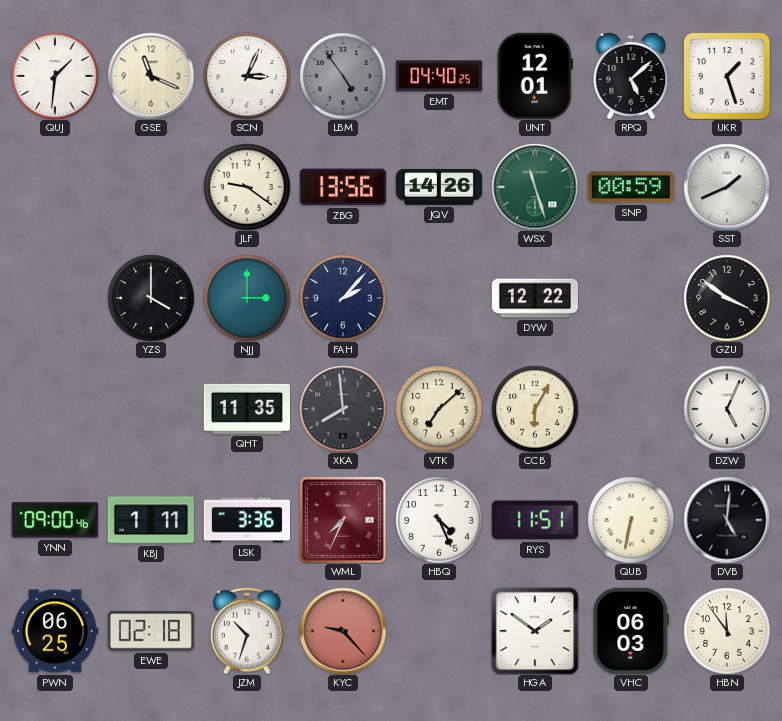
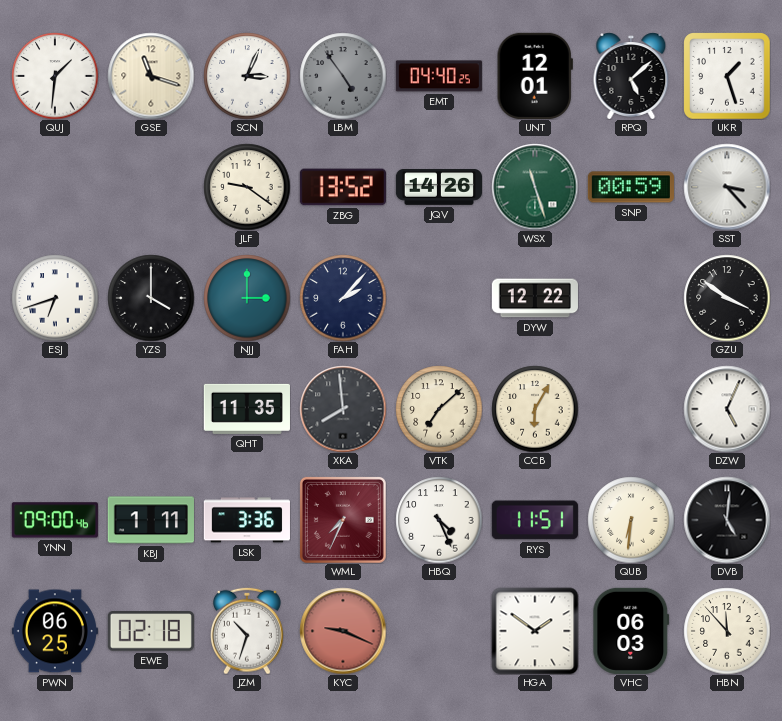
GSE: 11:19 -> 11:18 (151, 76)
ZBG: 13:56 -> 13:52 (343, 187)
SST: 1:41 -> 3:23 (727, 187)
ESJ: none -> 6:42 (55, 298)
QUB: 6:32 -> 6:31 (631, 520)
KYC: 9:23 -> 9:19 (343, 631)
HBN: 11:54 -> 11:53 (727, 631)
